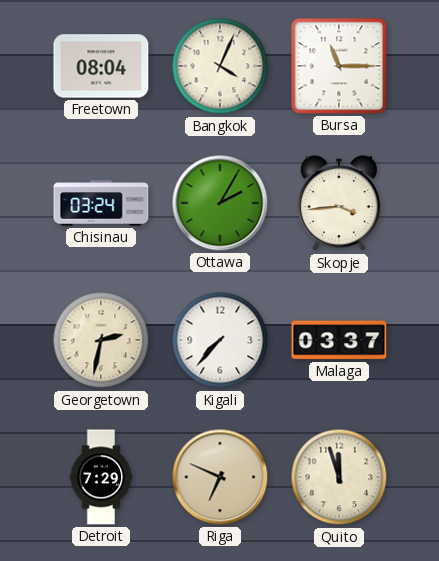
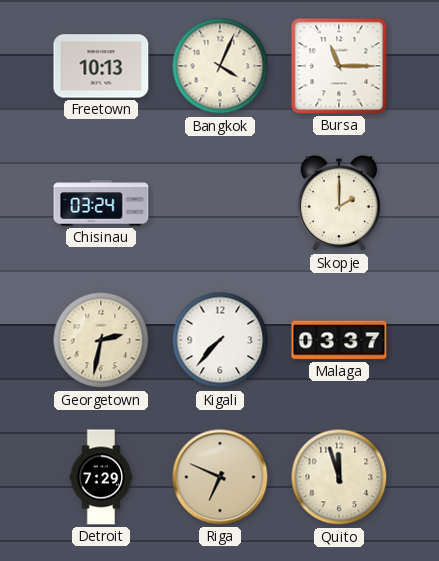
Freetown: 08:04 -> 10:13 (101, 66)
Ottawa: 2:05 -> none (220, 203)
Skopje: 3:44 -> 2:00 (339, 204)
